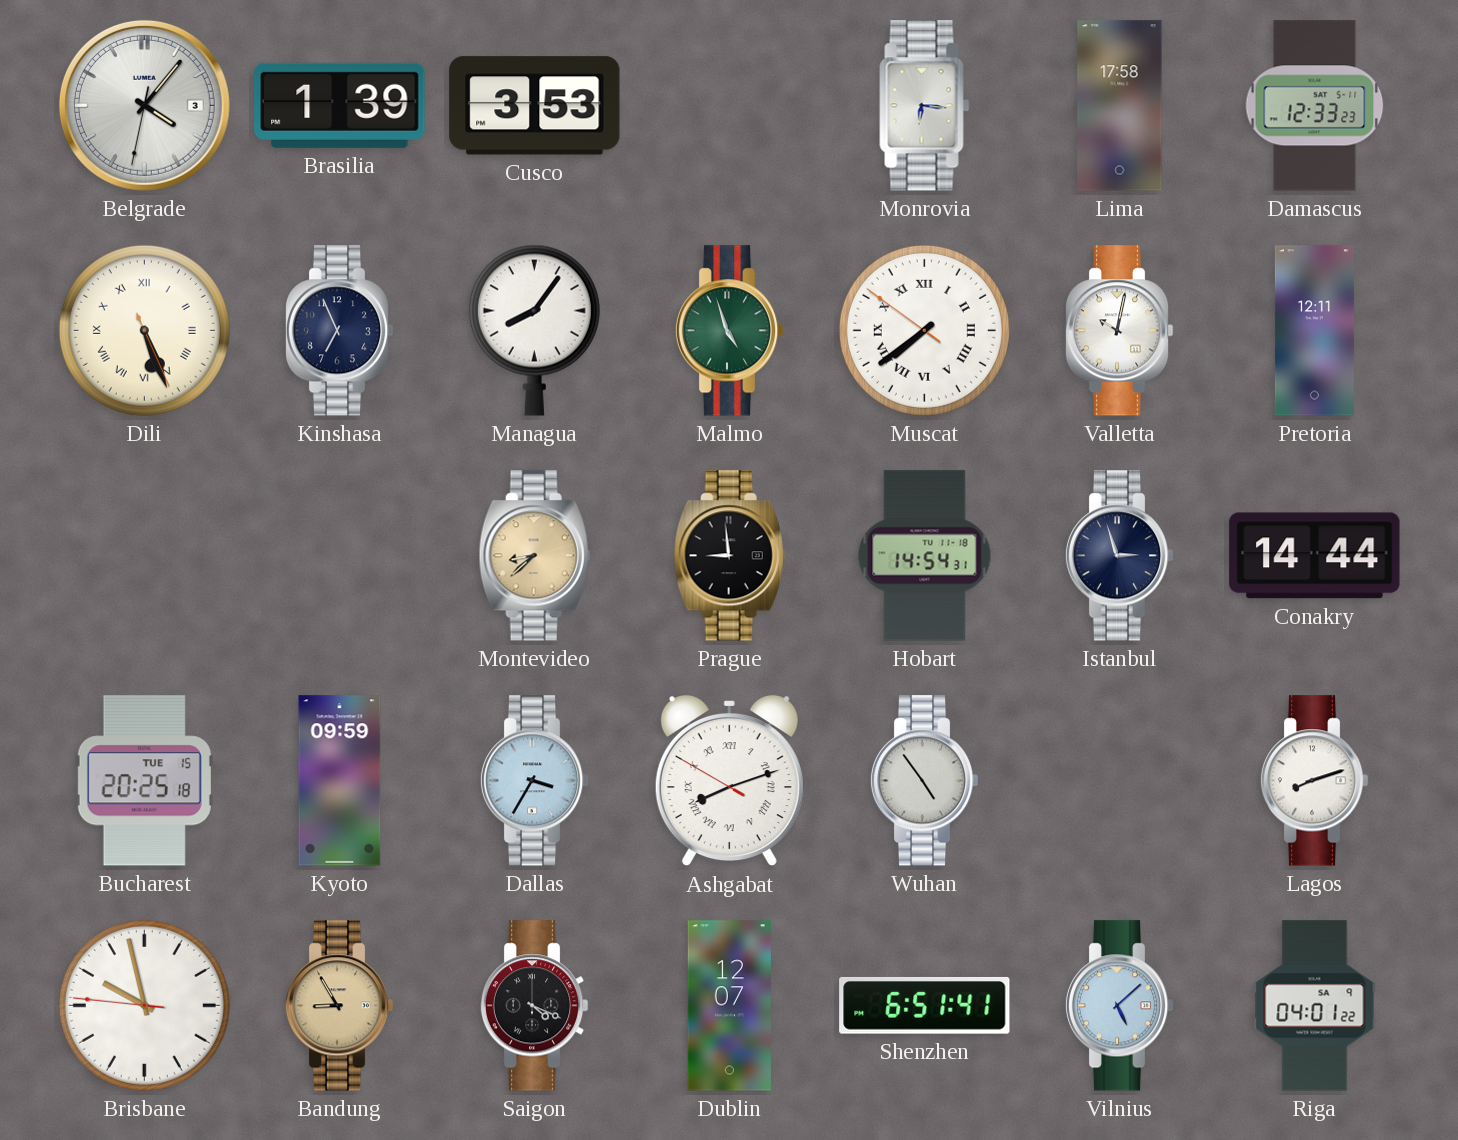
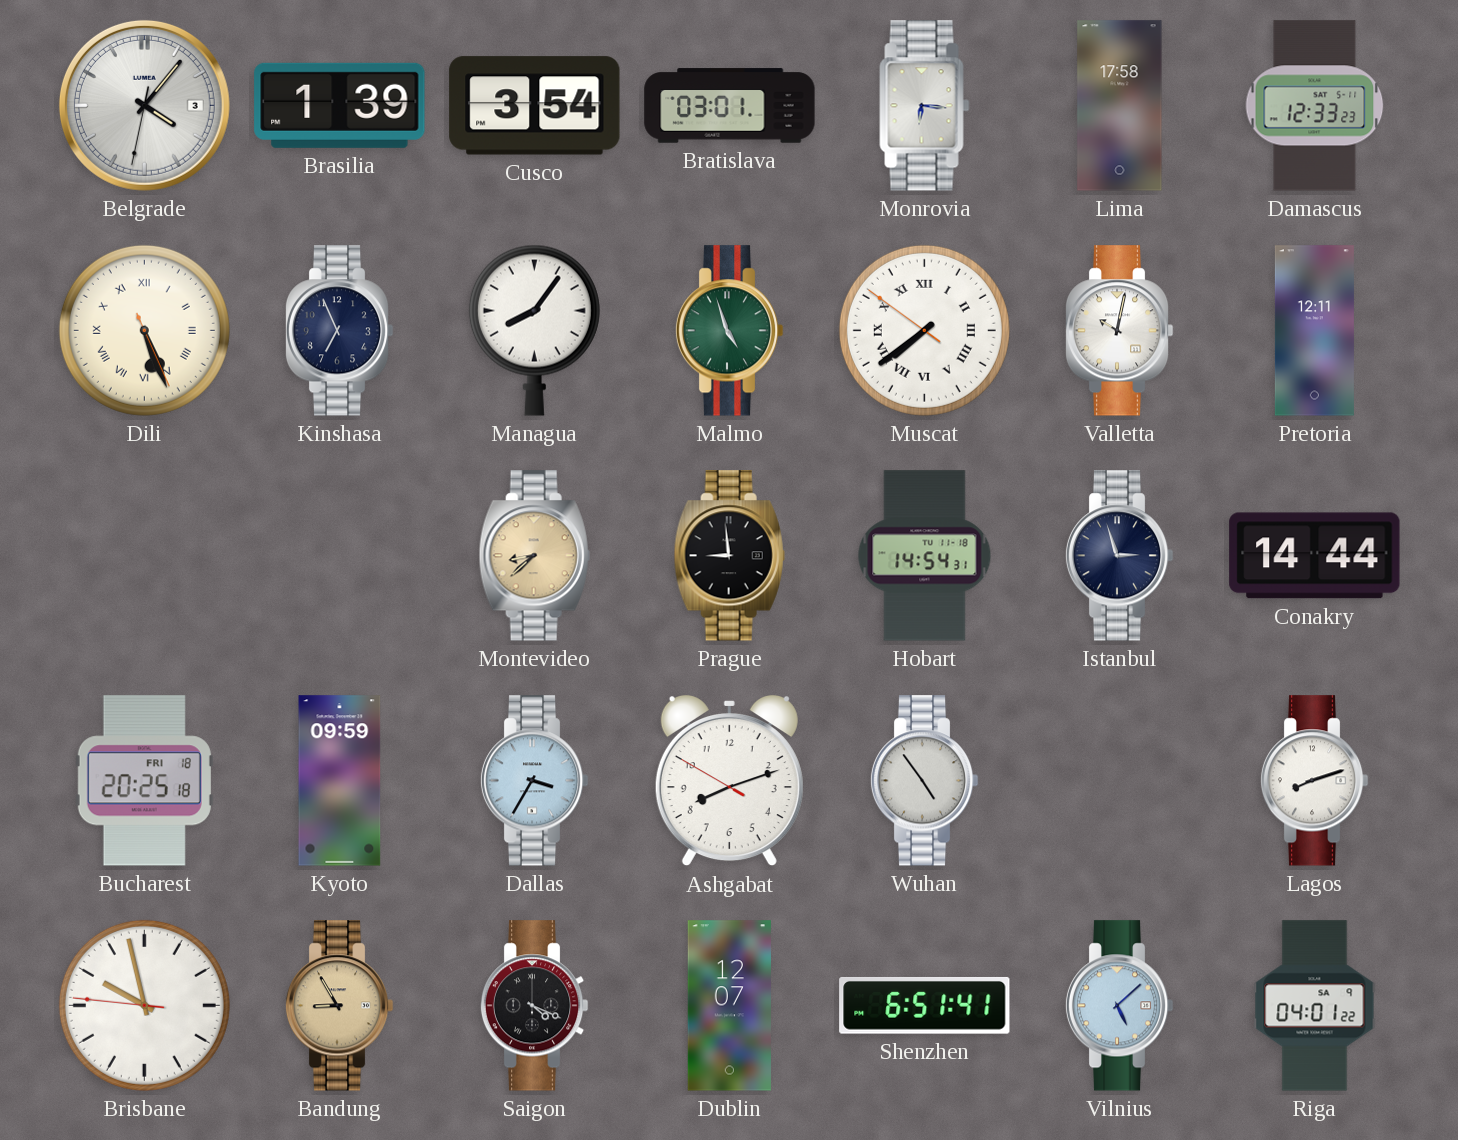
Cusco: 3:53 -> 3:54 (535, 106)
Bratislava: none -> 03:01 (730, 106)
Bucharest date: TUE 15 -> FRI 18 (144, 781)
Ashgabat numerals: Roman -> Arabic (729, 782)
